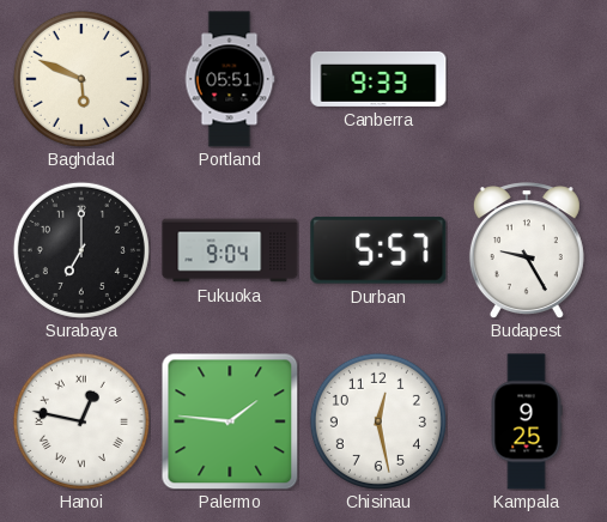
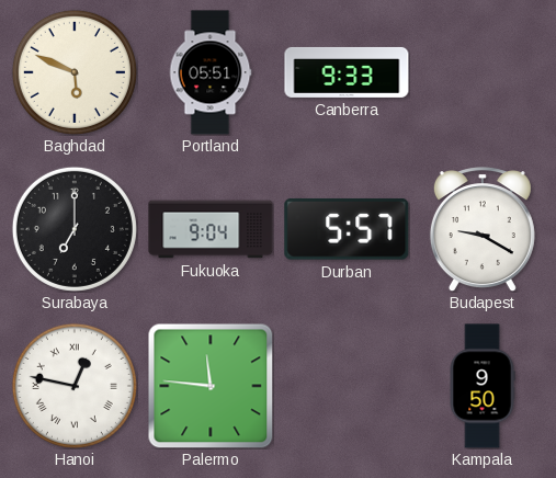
Budapest: 9:25 -> 9:20 (483, 229)
Palermo: 1:46 -> 11:46 (211, 386)
Chisinau: 12:28 -> none (378, 421)
Kampala: 9:25 -> 9:50 (483, 386)
